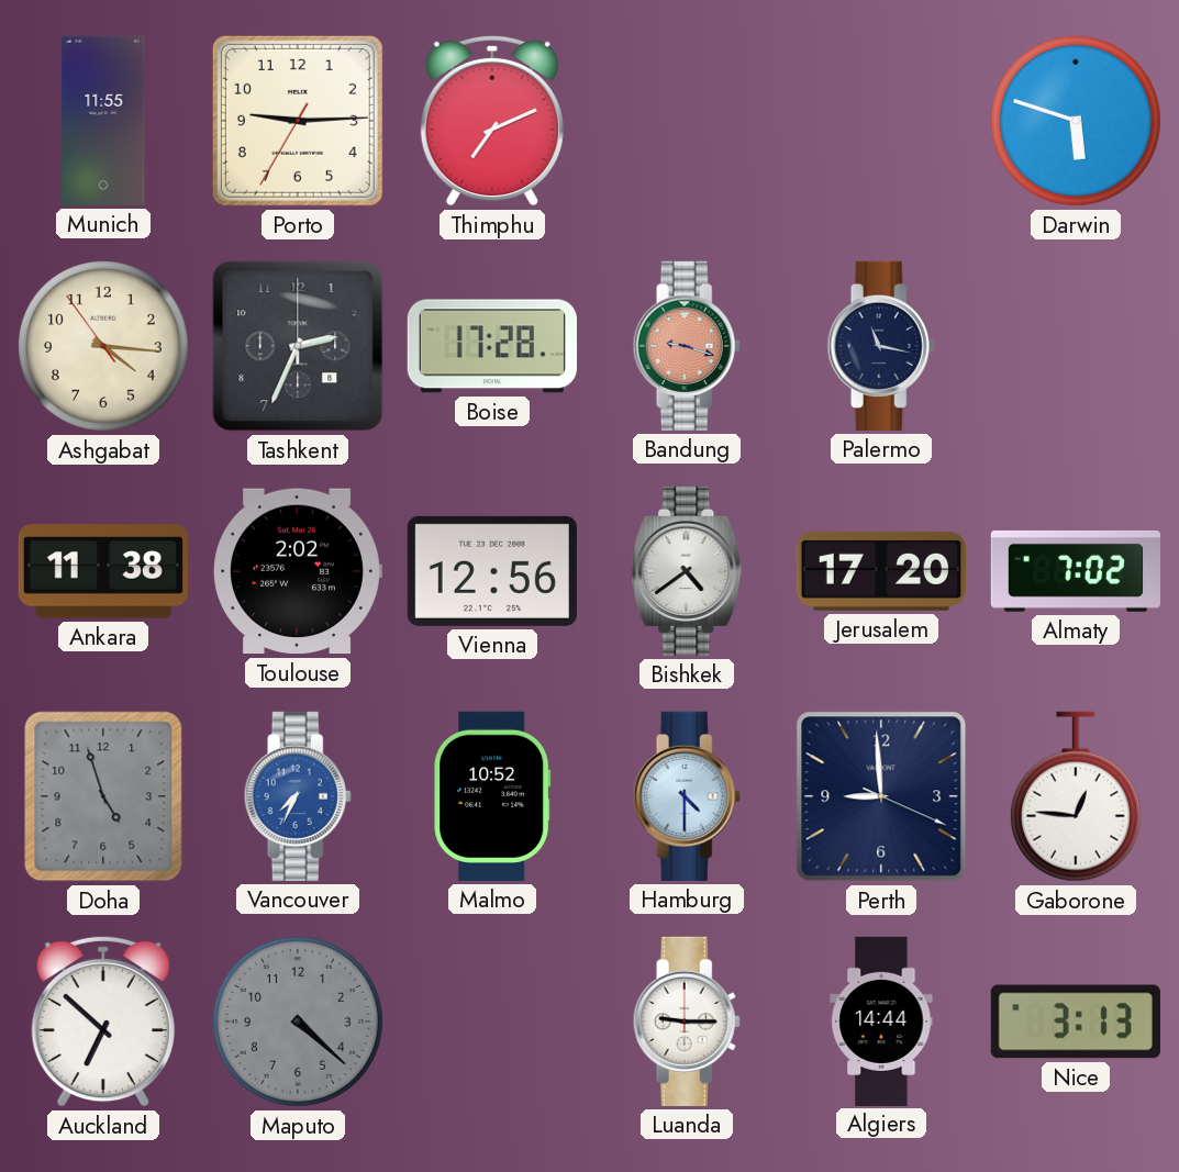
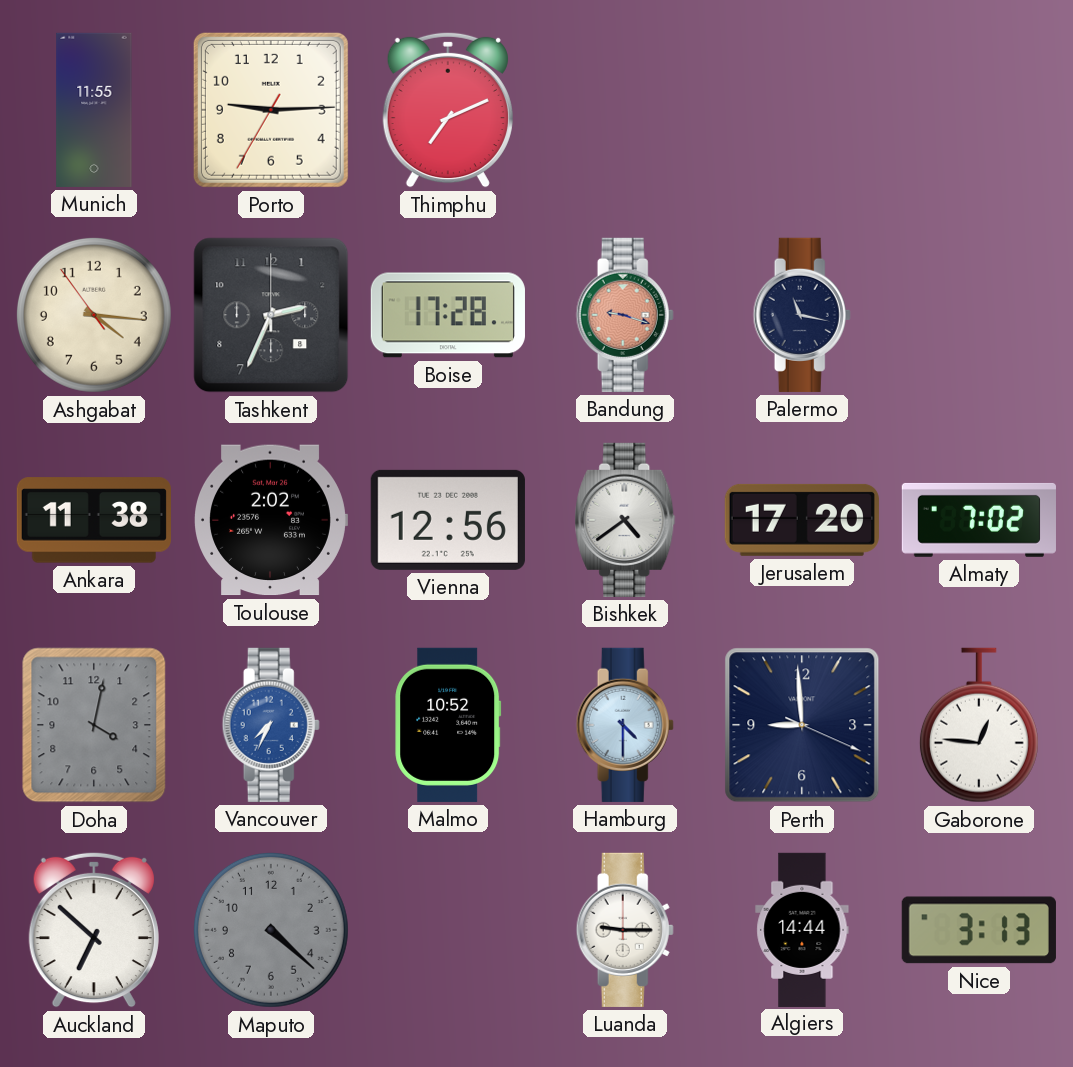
Darwin: 5:48 -> none (1076, 121)
Doha: 4:57 -> 4:02 (94, 725)
